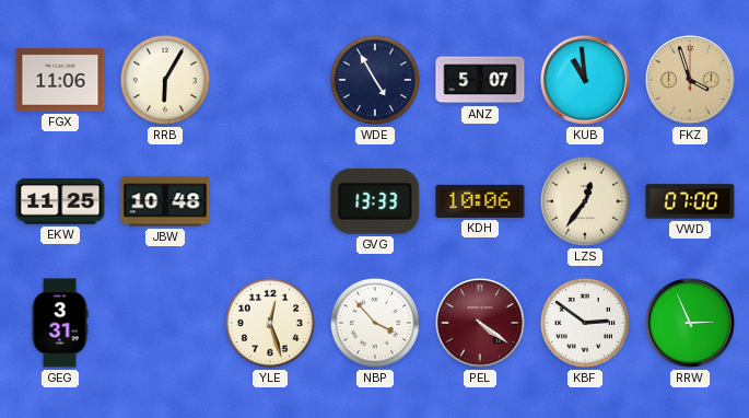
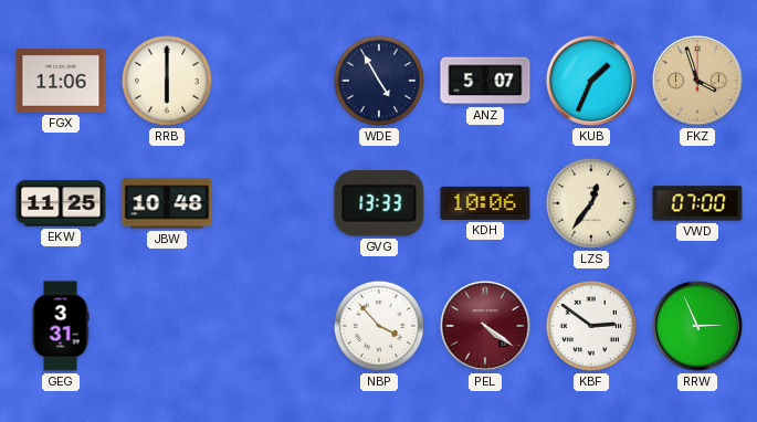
RRB: 6:05 -> 6:00 (167, 81)
KUB: 10:59 -> 1:34 (591, 81)
YLE: 12:27 -> none (270, 323)
